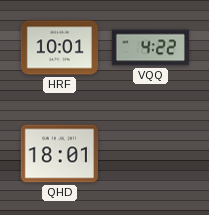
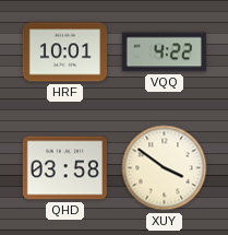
QHD: 18:01 -> 03:58 (64, 168)
XUY: none -> 3:51 (165, 168)
